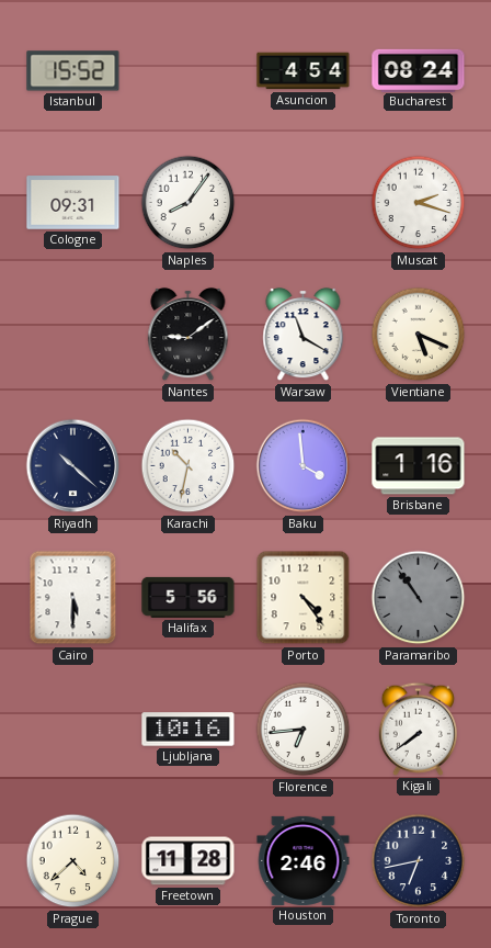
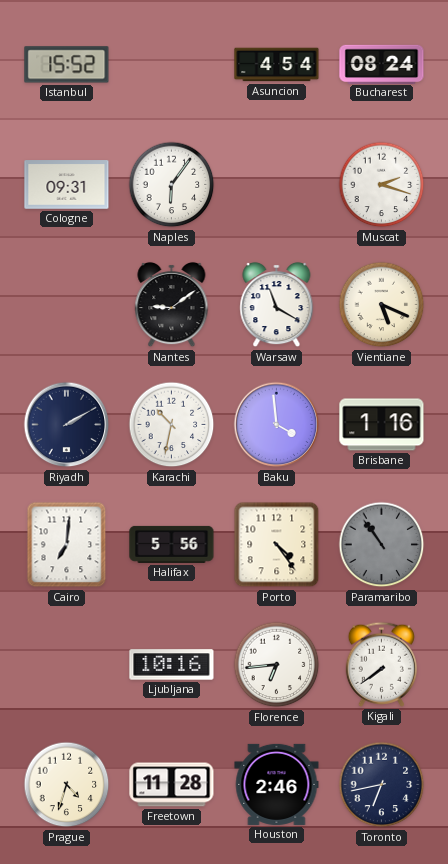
Naples: 8:06 -> 6:06 (172, 185)
Riyadh: 10:22 -> 2:10 (67, 425)
Cairo: 5:30 -> 7:01 (67, 545)
Prague: 4:38 -> 4:33 (67, 785)
